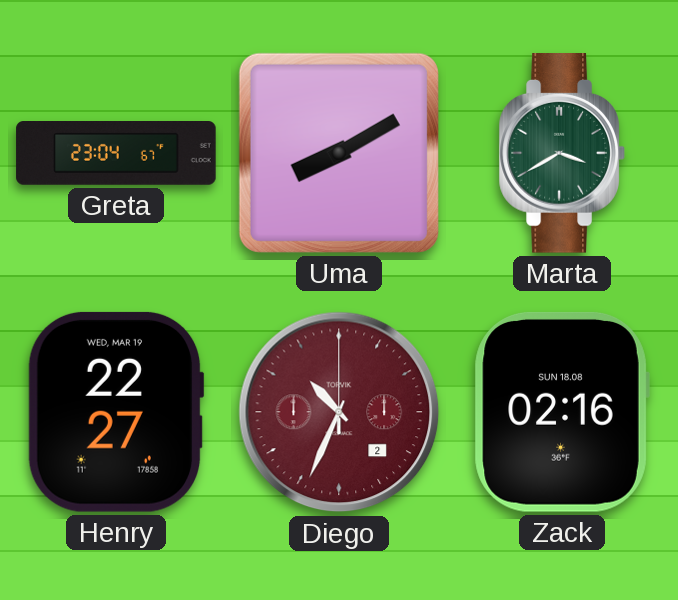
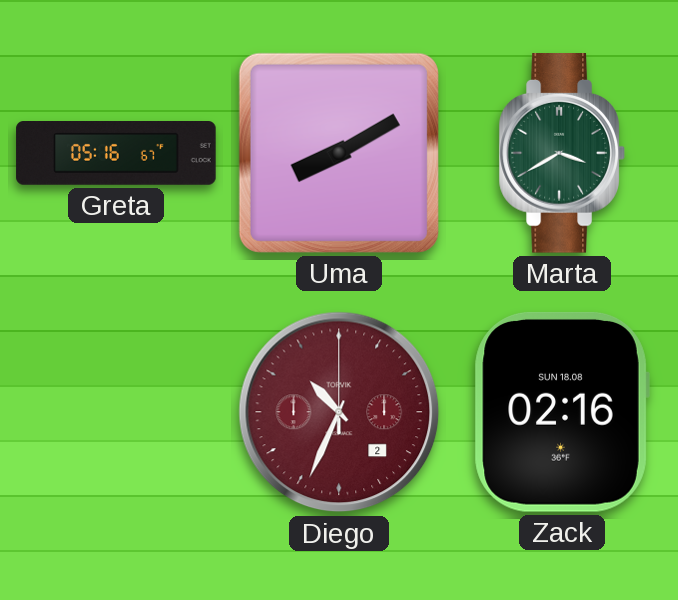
Greta: 23:04 -> 05:16 (116, 154)
Henry: 22:27 -> none (116, 412)
